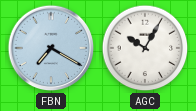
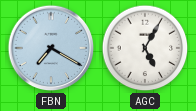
AGC: 10:05 -> 5:05 (145, 48)
